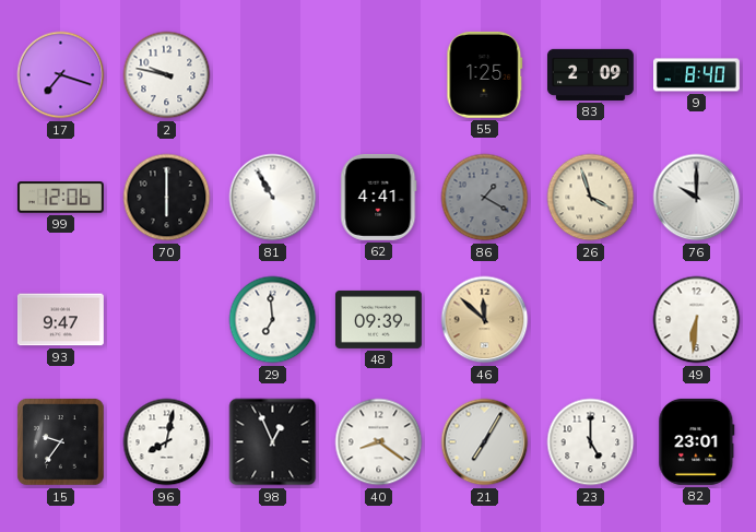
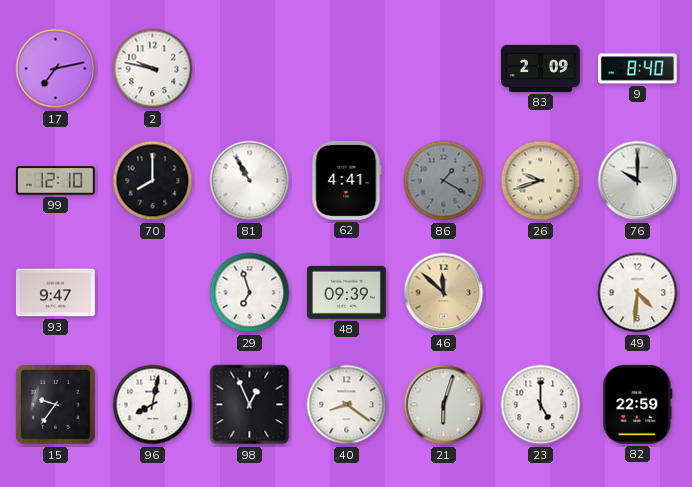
17: 7:18 -> 7:13 (56, 69)
55: 1:25 -> none (485, 74)
99: 12:06 -> 12:10 (55, 181)
70: 6:00 -> 8:00 (153, 181)
26: 3:57 -> 9:42 (541, 181)
29: 6:59 -> 6:57 (250, 293)
49: 6:31 -> 4:31 (638, 293)
21: 7:05 -> 6:03 (444, 405)
82: 23:01 -> 22:59 (638, 404)
